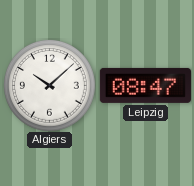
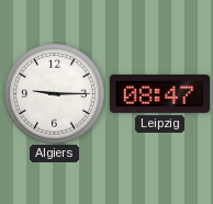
Algiers: 10:08 -> 9:15 (54, 93)
